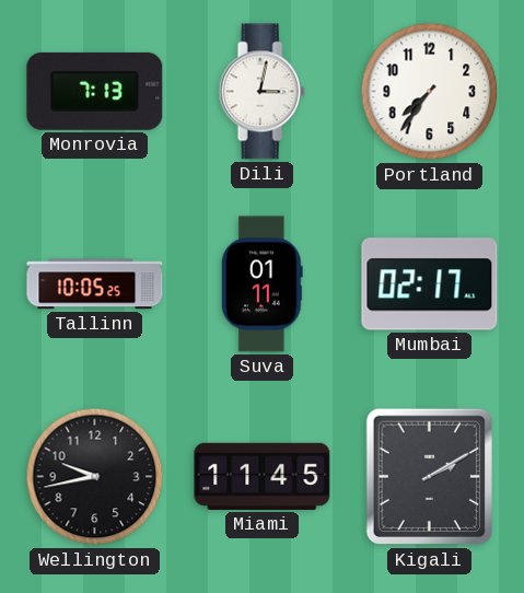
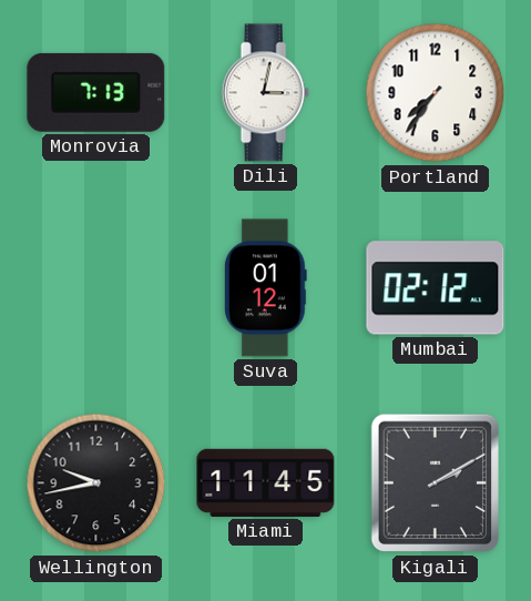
Tallinn: 10:05 -> none (95, 284)
Suva: 01:11 -> 01:12 (265, 288)
Mumbai: 02:17 -> 02:12 (436, 288)
